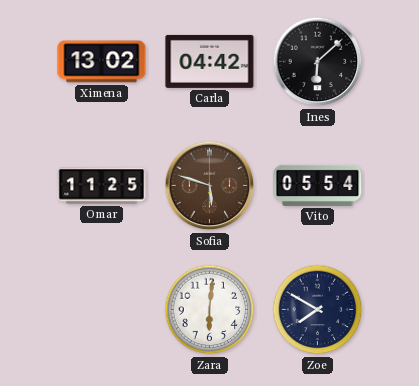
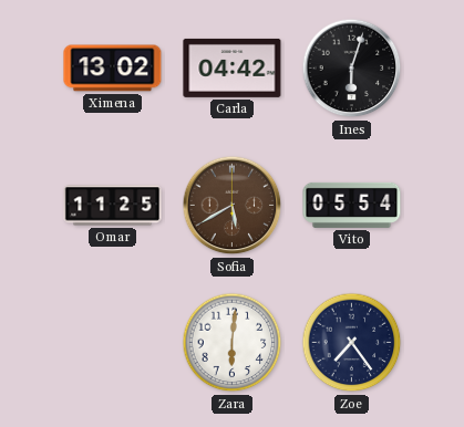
Ines: 6:08 -> 6:03 (352, 69)
Sofia: 5:48 -> 5:40 (233, 206)
Zoe: 7:50 -> 7:24 (352, 343)
